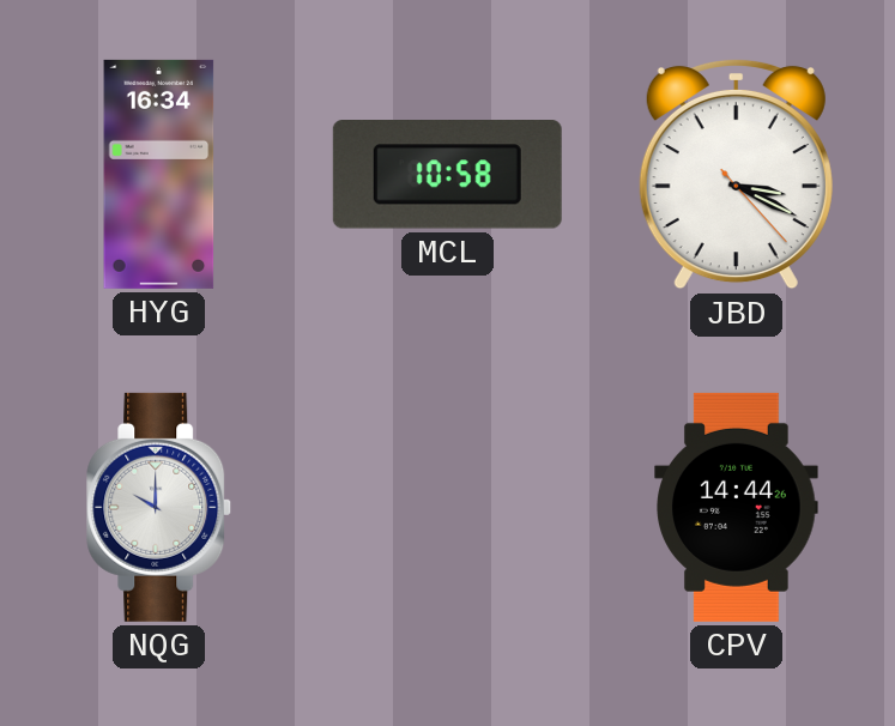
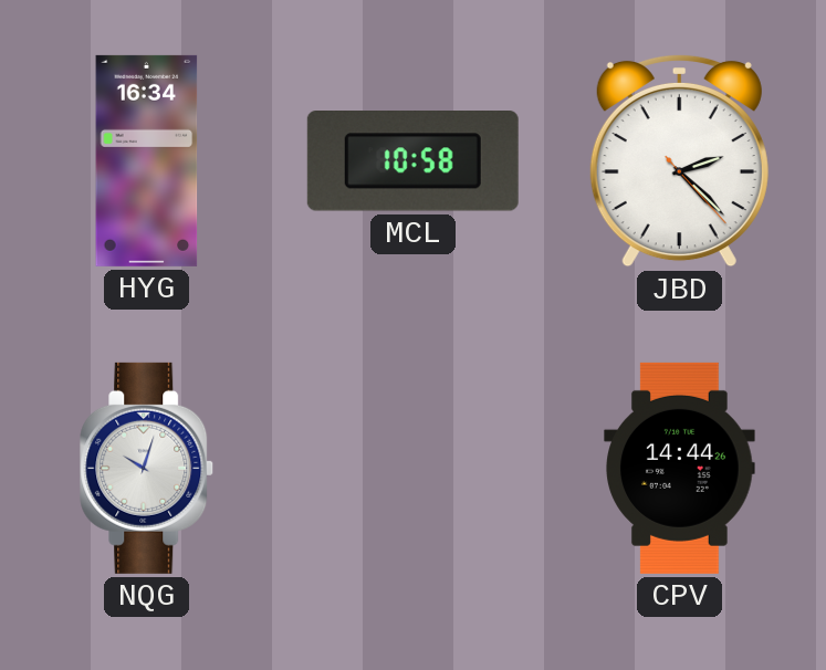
JBD: 3:19 -> 2:22 (679, 160)
NQG: 10:00 -> 10:03 (147, 468)
